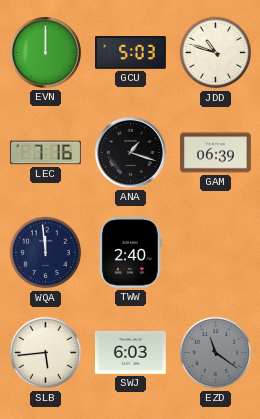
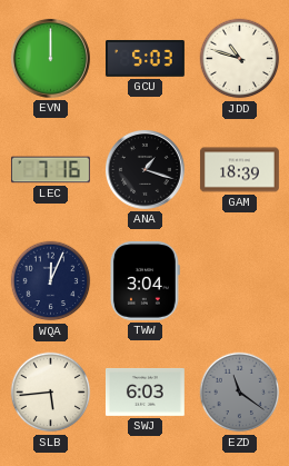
GAM: 06:39 -> 18:39 (240, 170)
WQA: 11:59 -> 12:04 (51, 281)
TWW: 2:40 -> 3:04 (146, 280)
